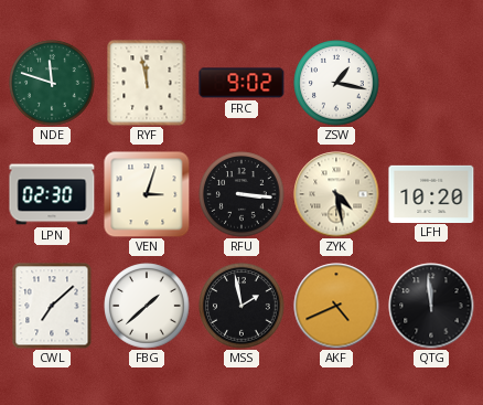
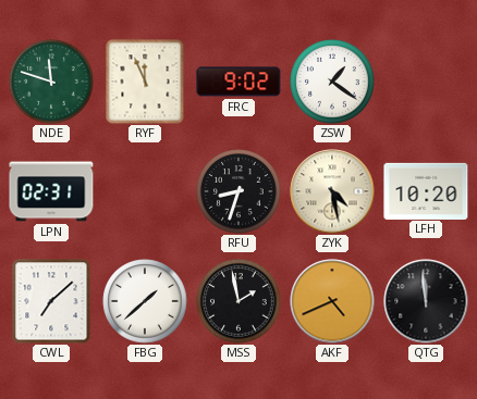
RYF: 11:58 -> 11:56 (145, 82)
ZSW: 1:17 -> 1:21 (332, 82)
LPN: 02:30 -> 02:31 (51, 191)
VEN: 3:03 -> none (147, 194)
RFU: 3:16 -> 8:33 (238, 191)
